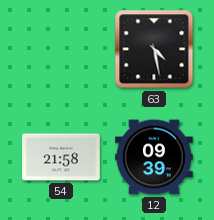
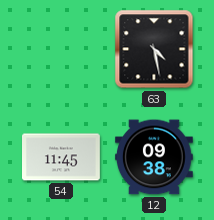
54: 21:58 -> 11:45 (62, 157)
12: 09:39 -> 09:38 (154, 157)
